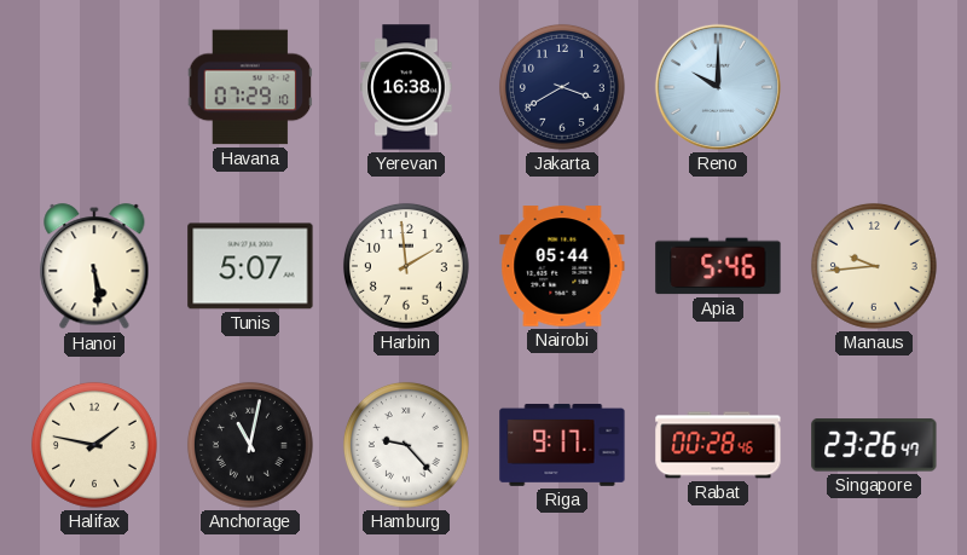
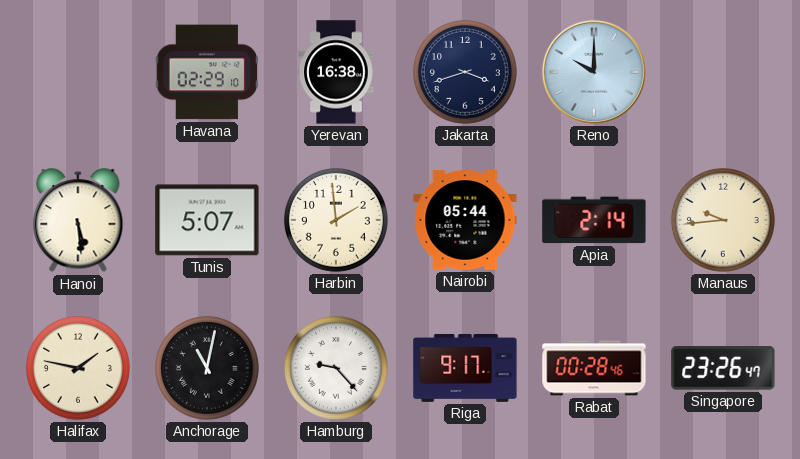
Havana: 07:29 -> 02:29 (207, 72)
Jakarta: 3:40 -> 3:42 (465, 72)
Apia: 5:46 -> 2:14 (594, 220)
